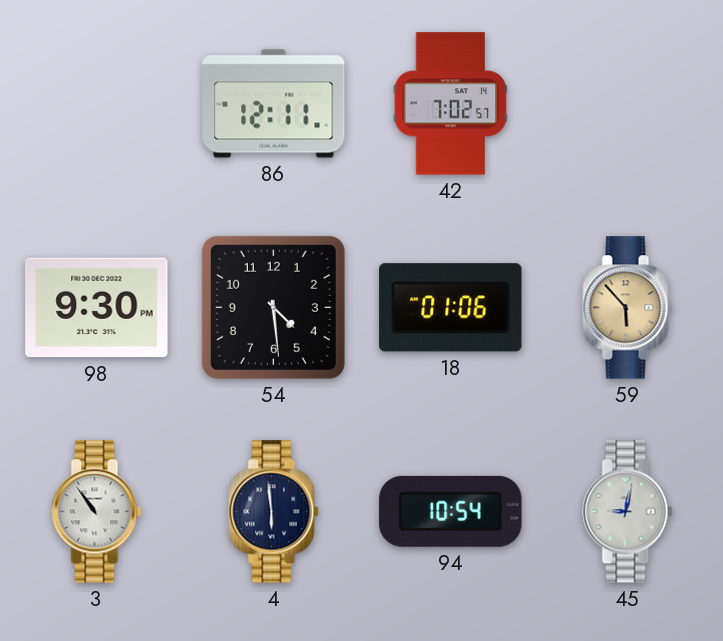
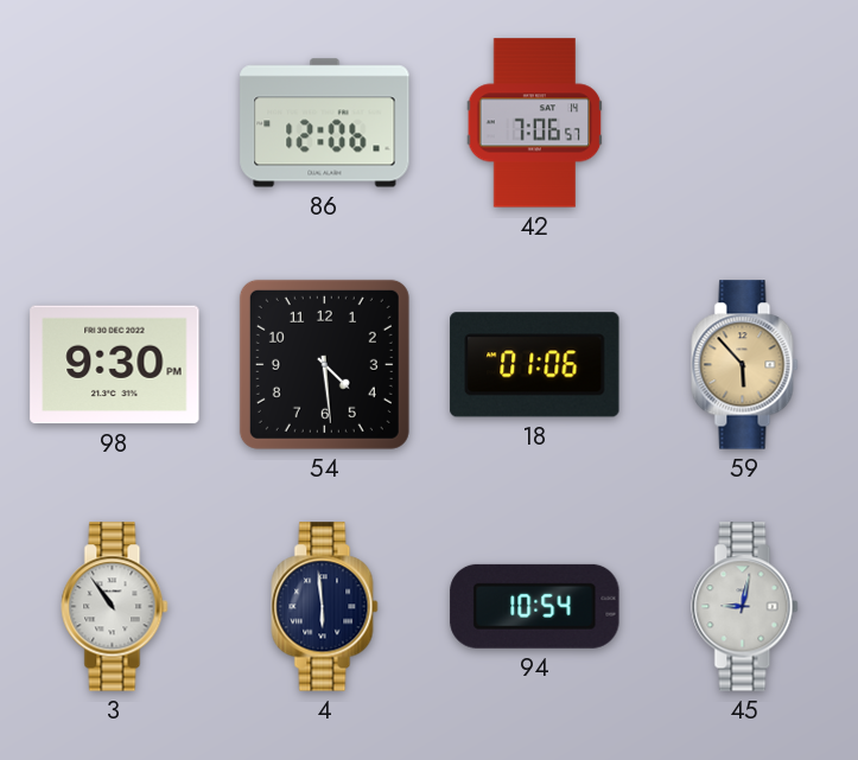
86: 12:11 -> 12:06 (325, 123)
42: 7:02 -> 7:06 (535, 123)
